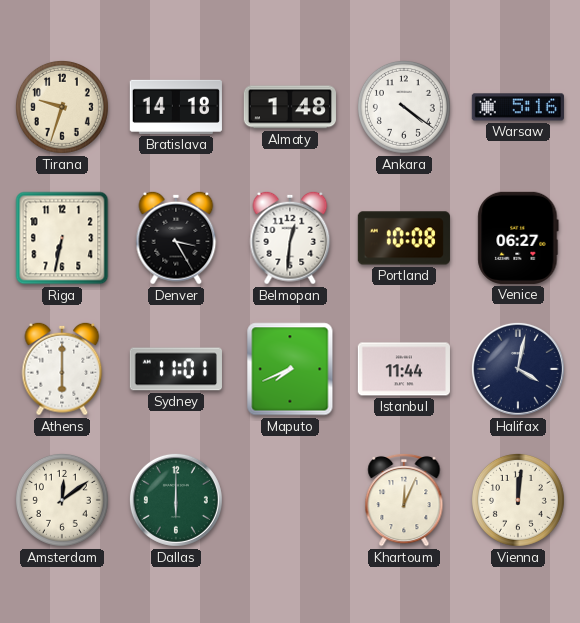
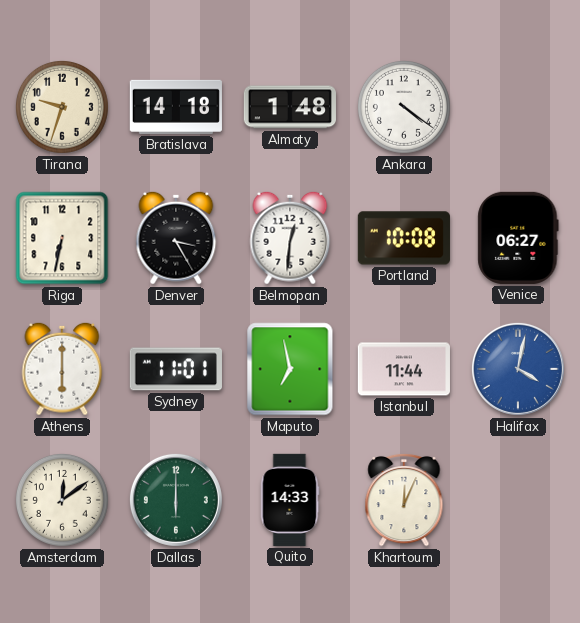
Warsaw: 5:16 -> none (518, 107)
Maputo: 7:41 -> 6:58 (290, 369)
Halifax dial: navy -> blue (518, 369)
Quito: none -> 14:33 (290, 500)
Vienna: 12:01 -> none (518, 500)
